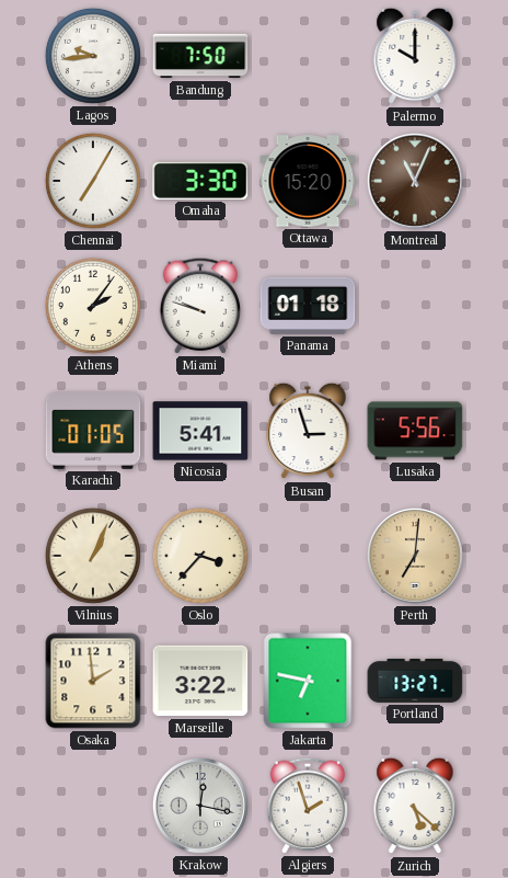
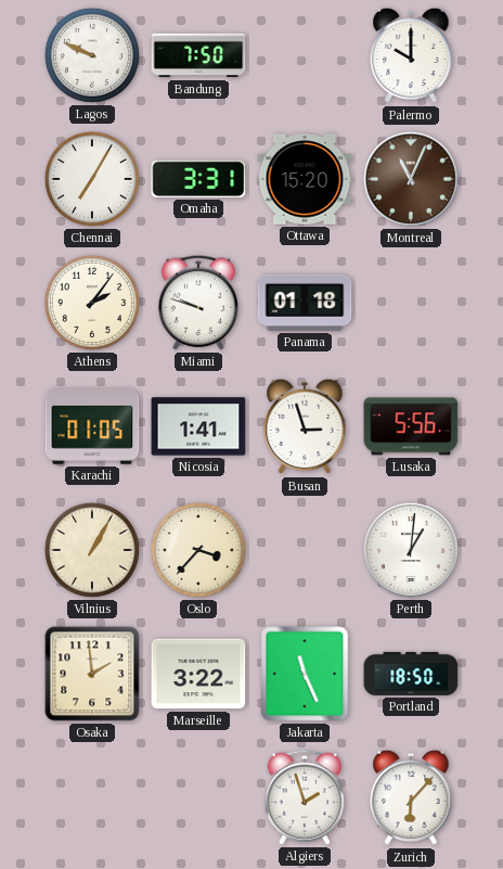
Lagos: 9:44 -> 9:49 (92, 55)
Omaha: 3:30 -> 3:31 (198, 179)
Nicosia: 5:41 -> 1:41 (198, 426)
Vilnius: 1:04 -> 1:05 (92, 550)
Perth: 7:01 -> 1:01 (411, 550)
Perth dial: champagne -> white (411, 550)
Jakarta: 6:47 -> 11:26 (305, 674)
Portland: 13:27 -> 18:50 (411, 674)
Krakow: 12:17 -> none (200, 806)
Zurich: 5:22 -> 6:07 (411, 797)
